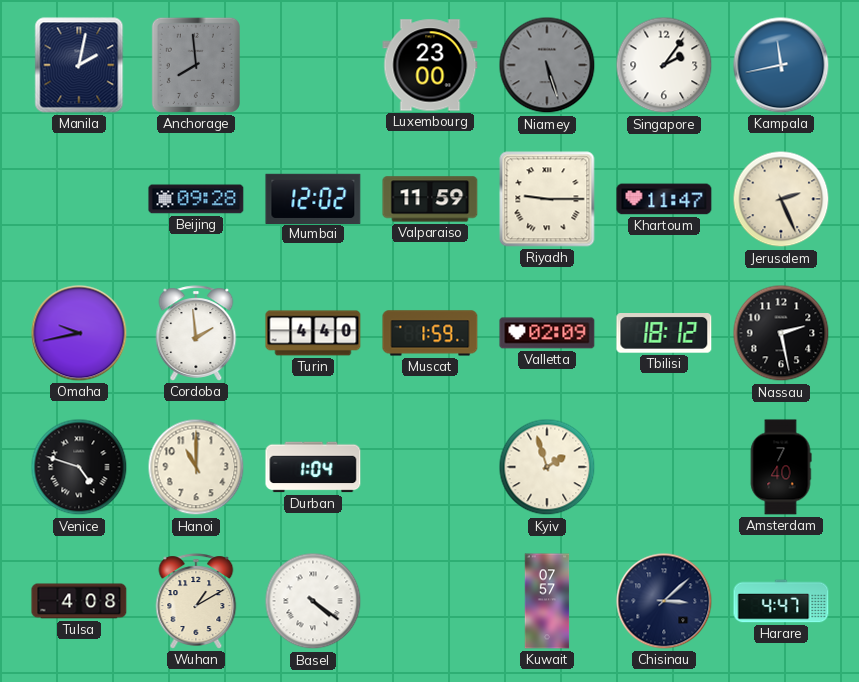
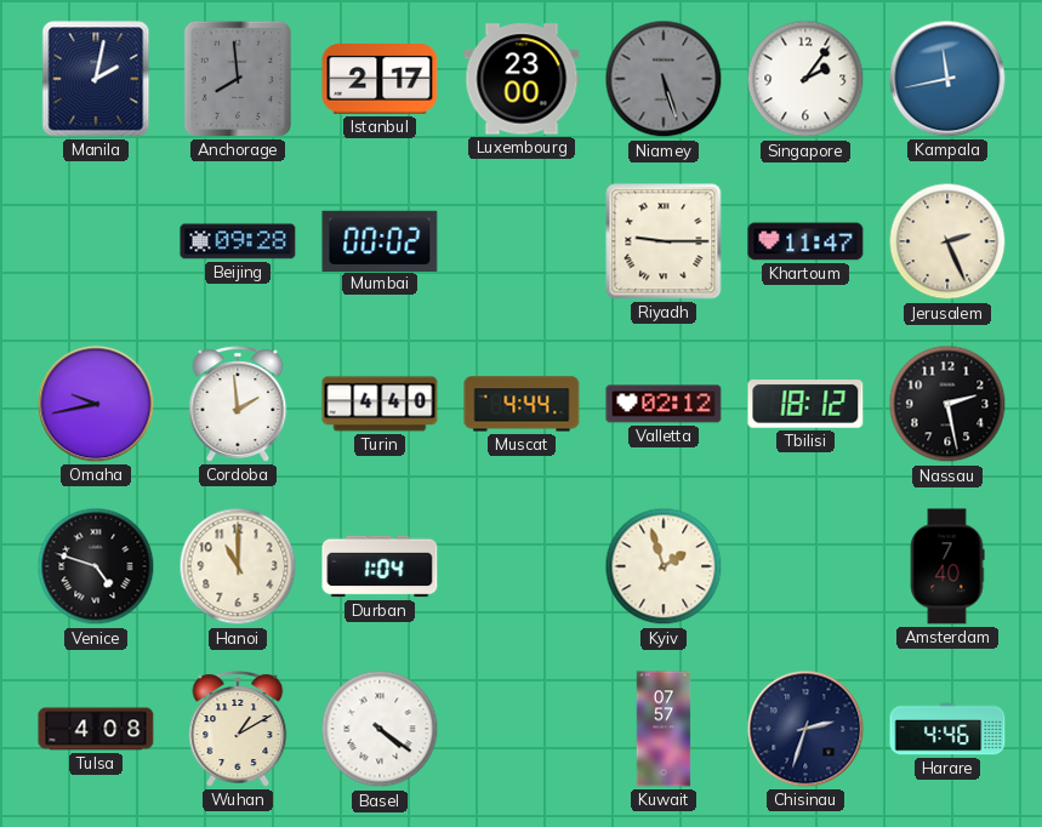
Istanbul: none -> 2:17 (380, 80)
Mumbai: 12:02 -> 00:02 (380, 240)
Valparaiso: 11:59 -> none (430, 199)
Muscat: 1:59 -> 4:44 (522, 404)
Valletta: 02:09 -> 02:12 (664, 404)
Chisinau: 3:08 -> 2:33 (805, 729)
Harare: 4:47 -> 4:46 (947, 729)
